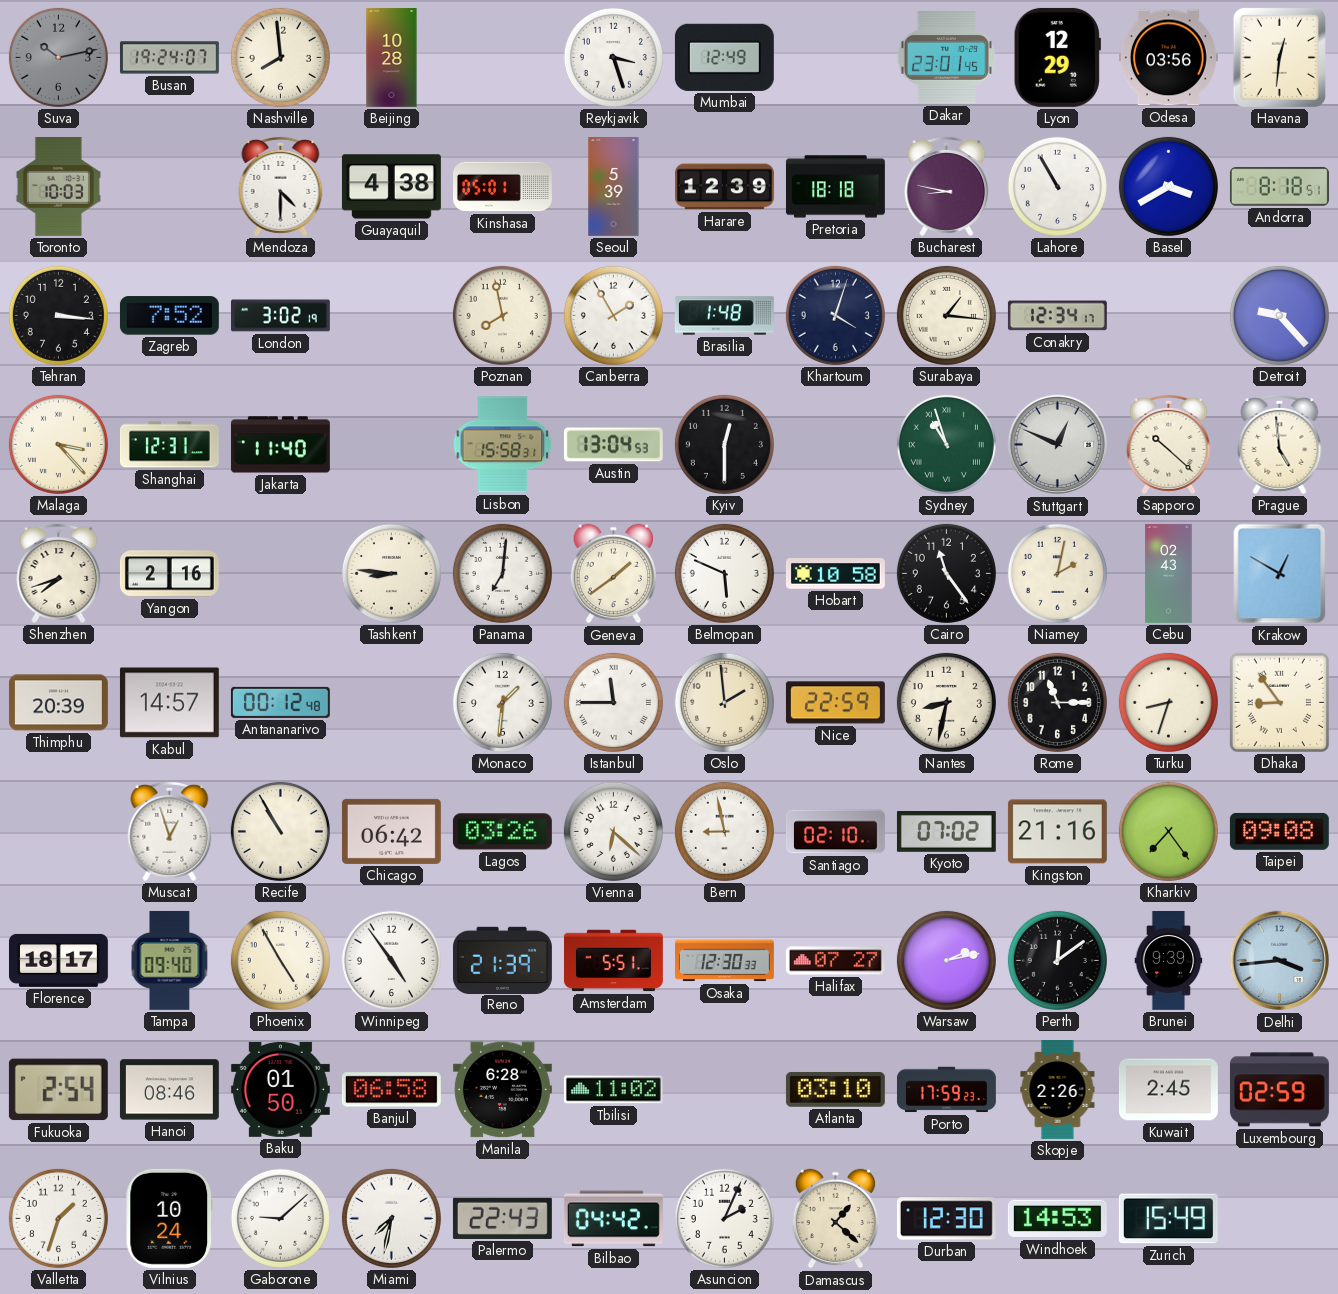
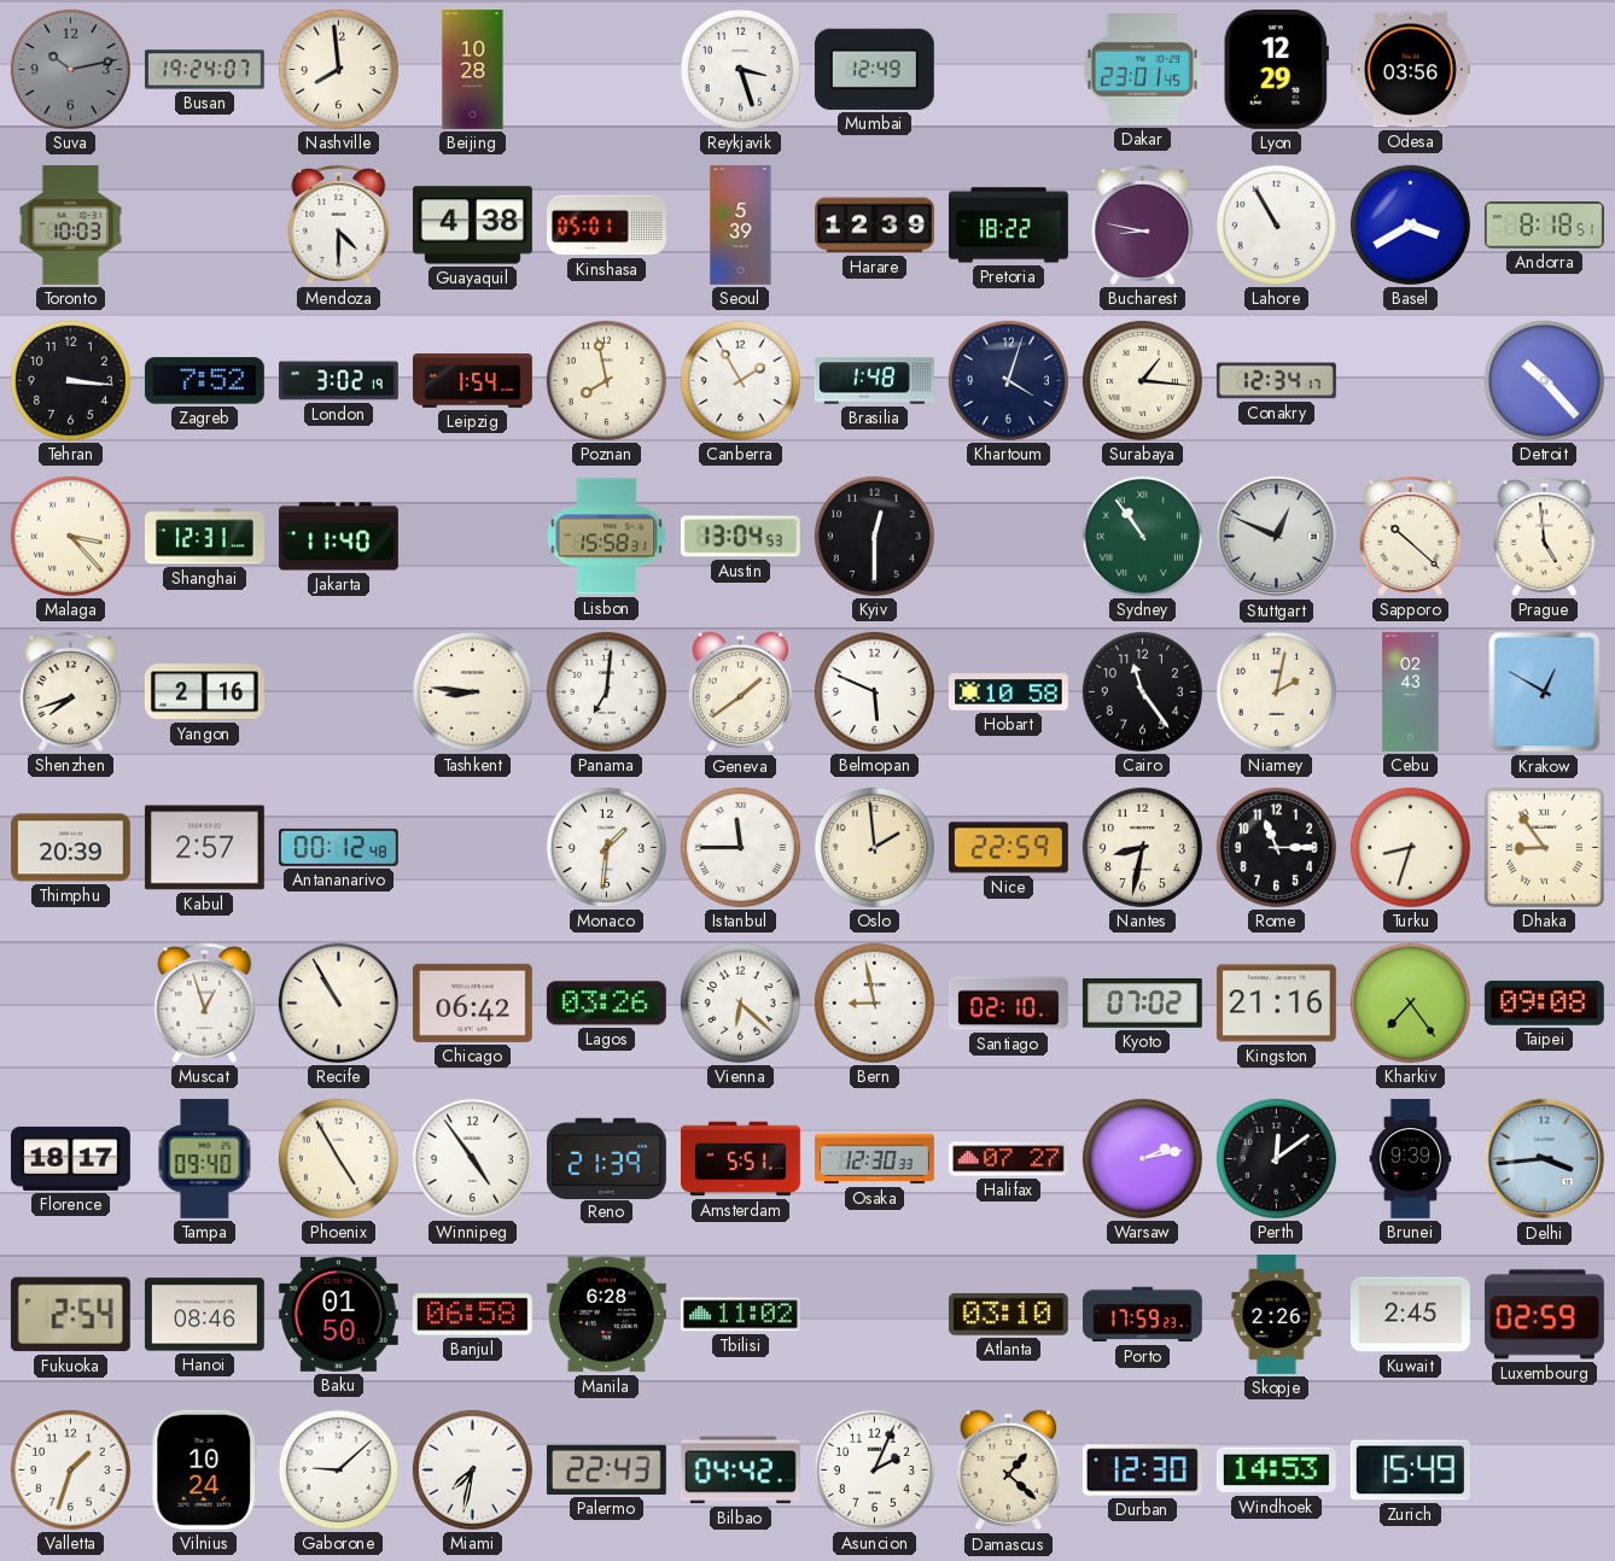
Havana: 12:31 -> none (1279, 57)
Pretoria: 18:18 -> 18:22 (1008, 226)
Leipzig: none -> 1:54 (472, 380)
Detroit: 9:23 -> 10:23 (1544, 380)
Sydney: 10:57 -> 10:54 (1142, 536)
Kabul: 14:57 -> 2:57 (204, 848)
